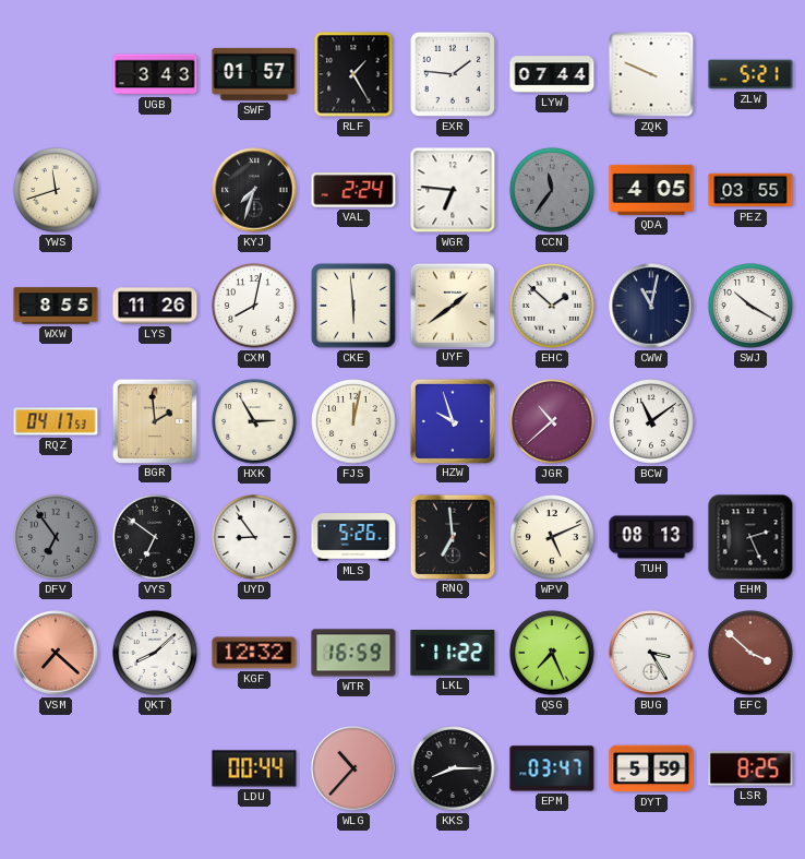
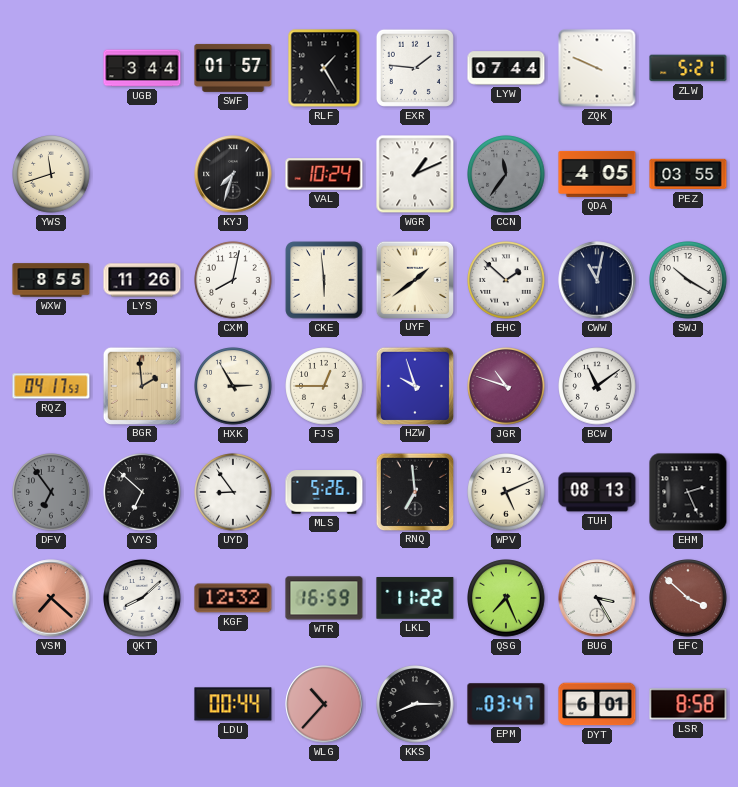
UGB: 3:43 -> 3:44 (142, 68)
VAL: 2:24 -> 10:24 (324, 174)
WGR: 6:46 -> 1:11 (415, 174)
FJS: 12:02 -> 12:45 (324, 386)
JGR: 10:38 -> 10:48 (506, 386)
VYS: 6:51 -> 6:52 (142, 492)
DYT: 5:59 -> 6:01 (597, 704)
LSR: 8:25 -> 8:58 (688, 704)
